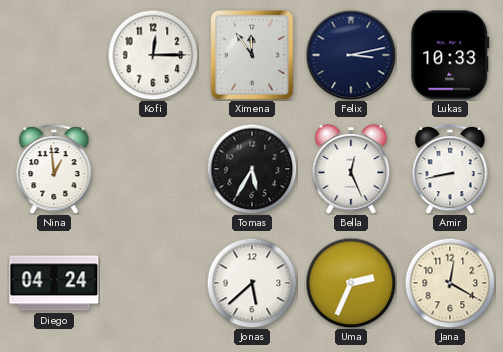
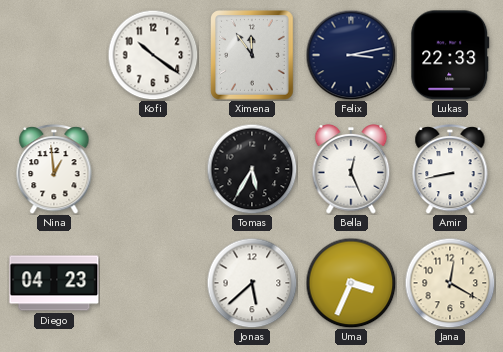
Kofi: 12:15 -> 10:21 (153, 55)
Lukas: 10:33 -> 22:33 (450, 55)
Diego: 04:24 -> 04:23 (54, 283)
Uma: 2:34 -> 3:34 (351, 283)
